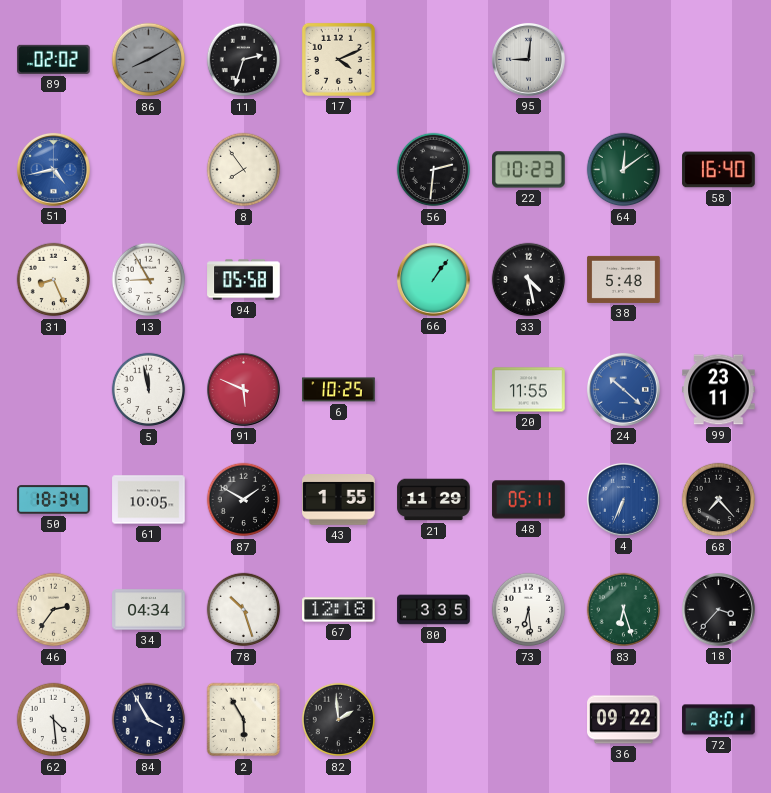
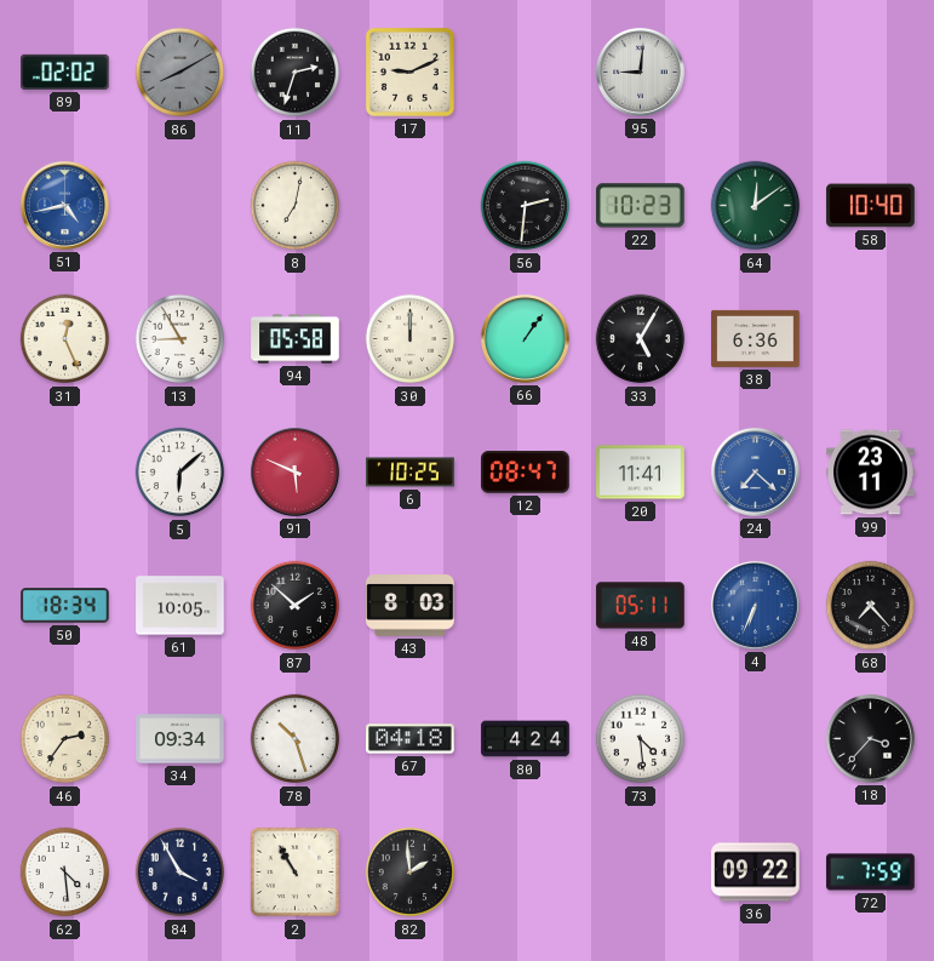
17: 4:11 -> 9:11 (409, 71)
8: 7:54 -> 7:02 (296, 206)
58: 16:40 -> 10:40 (871, 206)
31: 8:26 -> 12:26 (65, 339)
30: none -> 12:00 (411, 339)
33: 4:28 -> 5:05 (641, 339)
38: 5:48 -> 6:36 (756, 338)
5: 11:58 -> 6:08 (181, 473)
12: none -> 08:47 (526, 473)
20: 11:55 -> 11:41 (641, 473)
24: 10:22 -> 7:22 (755, 471)
87: 1:50 -> 1:52 (296, 606)
43: 1:55 -> 8:03 (411, 606)
21: 11:29 -> none (434, 500)
34: 04:34 -> 09:34 (181, 739)
67: 12:18 -> 04:18 (411, 739)
80: 3:35 -> 4:24 (526, 739)
73: 6:29 -> 4:29 (641, 739)
83: 6:27 -> none (624, 610)
2: 5:55 -> 10:55 (296, 873)
72: 8:01 -> 7:59 (871, 873)
